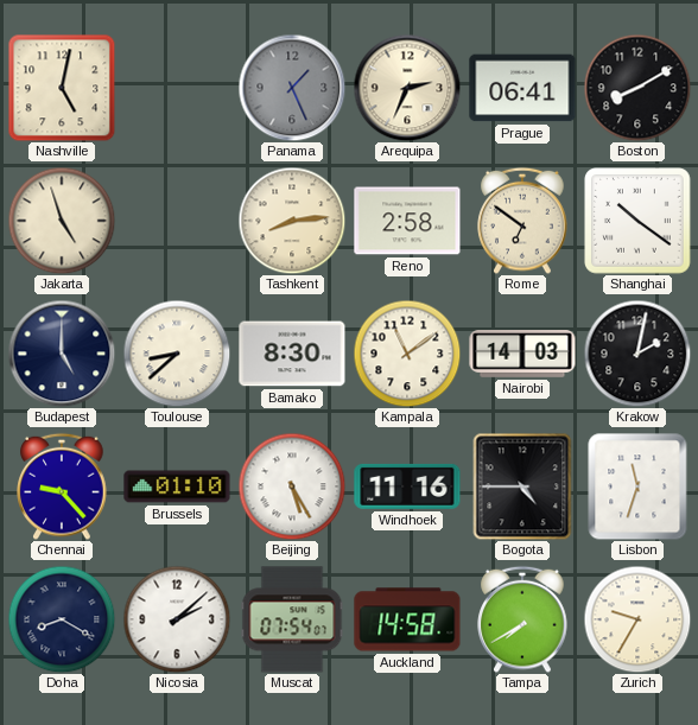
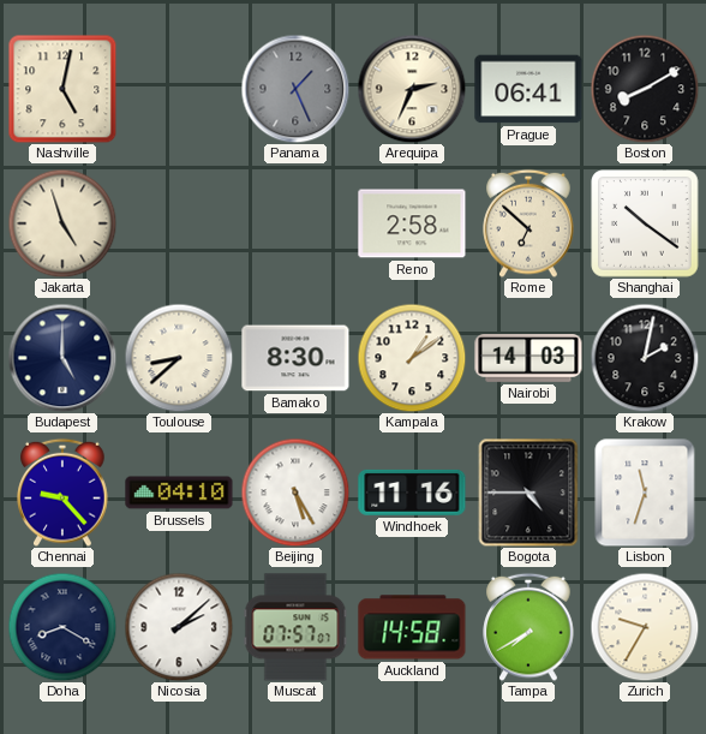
Tashkent: 8:14 -> none (292, 221)
Rome: 6:51 -> 6:52 (528, 223)
Kampala: 11:09 -> 1:09 (412, 358)
Brussels: 01:10 -> 04:10 (179, 493)
Muscat: 07:54 -> 07:57 (295, 627)
